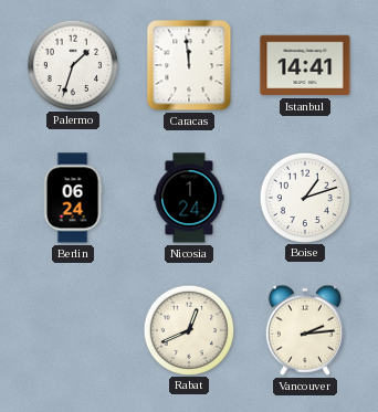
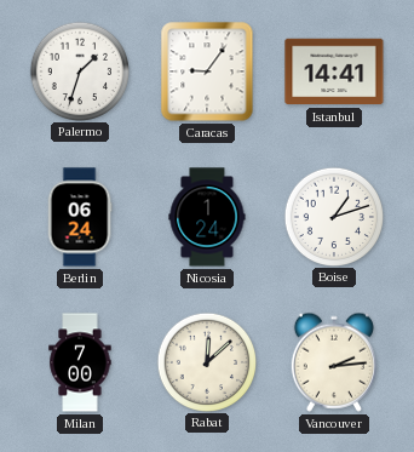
Caracas: 11:59 -> 9:06 (207, 71)
Milan: none -> 7:00 (80, 362)
Rabat: 12:41 -> 12:08 (206, 361)
